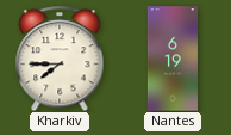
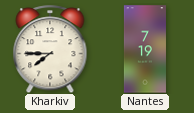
Nantes: 6:19 -> 7:19 (145, 49)
